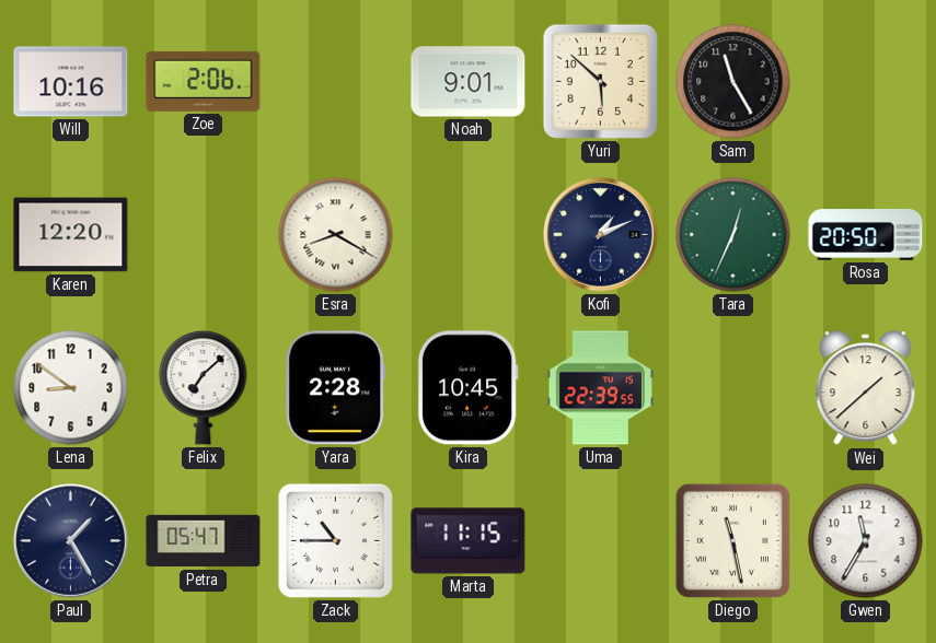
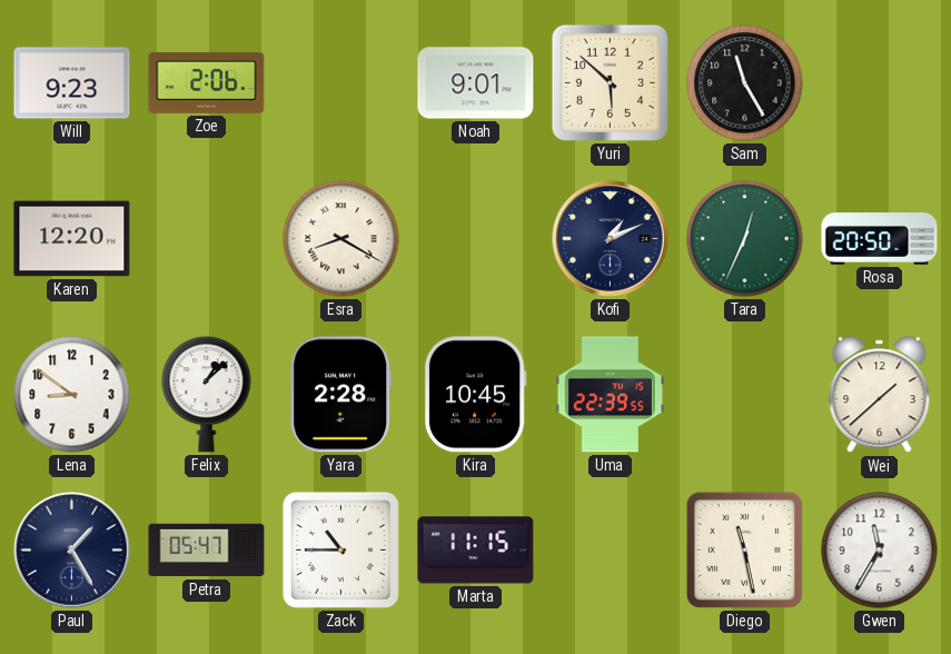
Will: 10:16 -> 9:23 (72, 83)
Felix: 7:08 -> 1:08 (207, 394)
